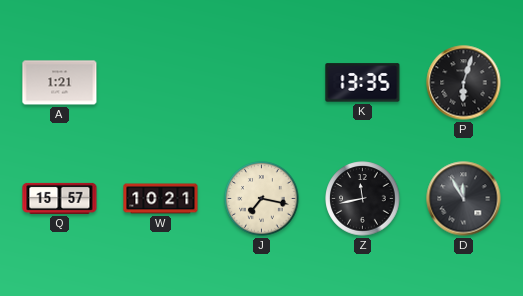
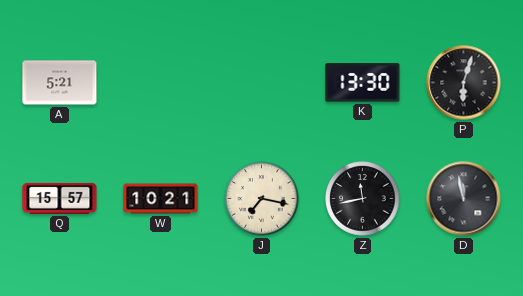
A: 1:21 -> 5:21 (60, 83)
K: 13:35 -> 13:30 (363, 83)
D: 11:55 -> 11:58 (464, 199)
